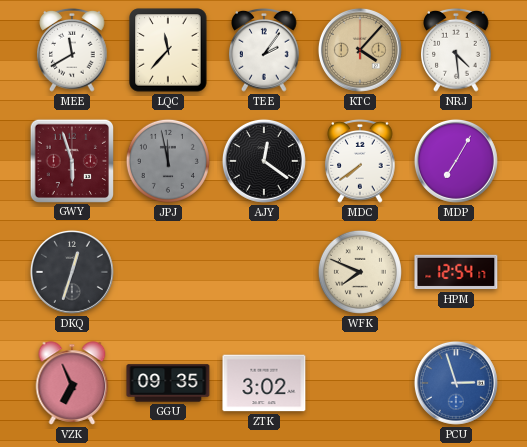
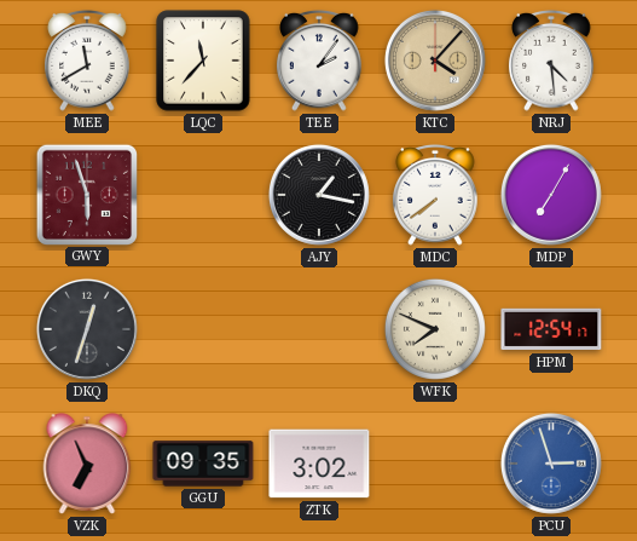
JPJ: 11:58 -> none (168, 161)
AJY: 12:21 -> 1:17 (319, 195)
